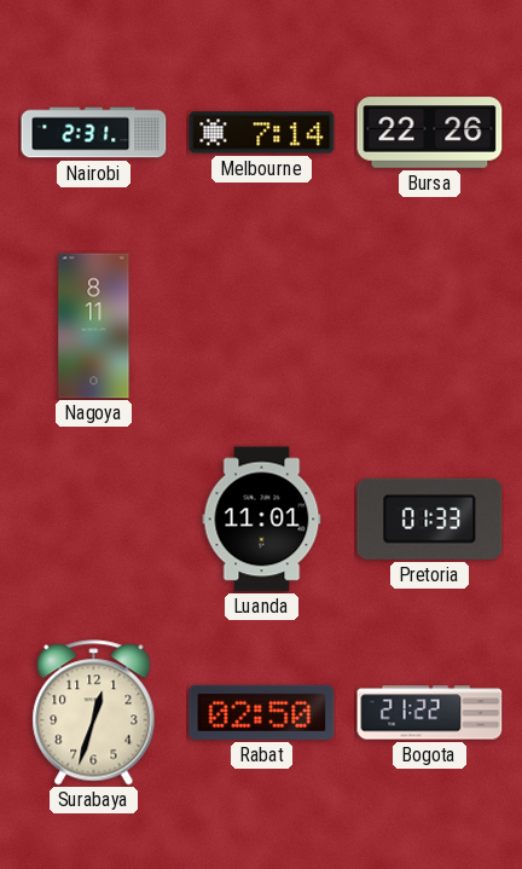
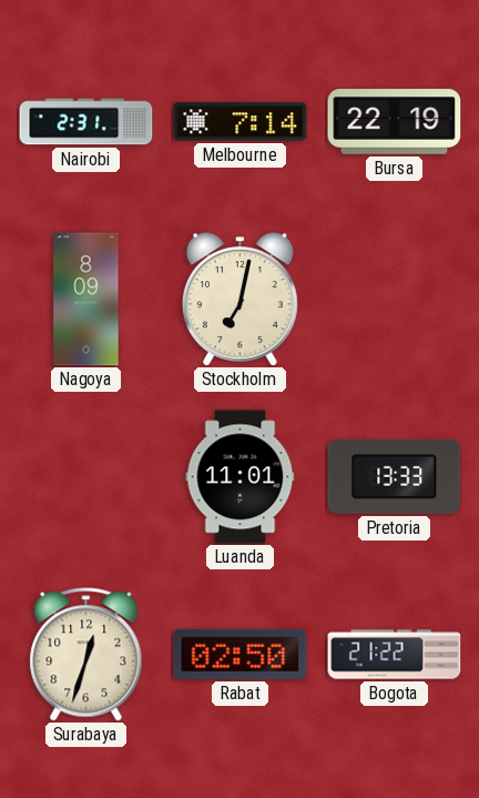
Bursa: 22:26 -> 22:19 (395, 122)
Nagoya: 8:11 -> 8:09 (86, 300)
Stockholm: none -> 7:02 (239, 299)
Pretoria: 01:33 -> 13:33 (395, 476)
